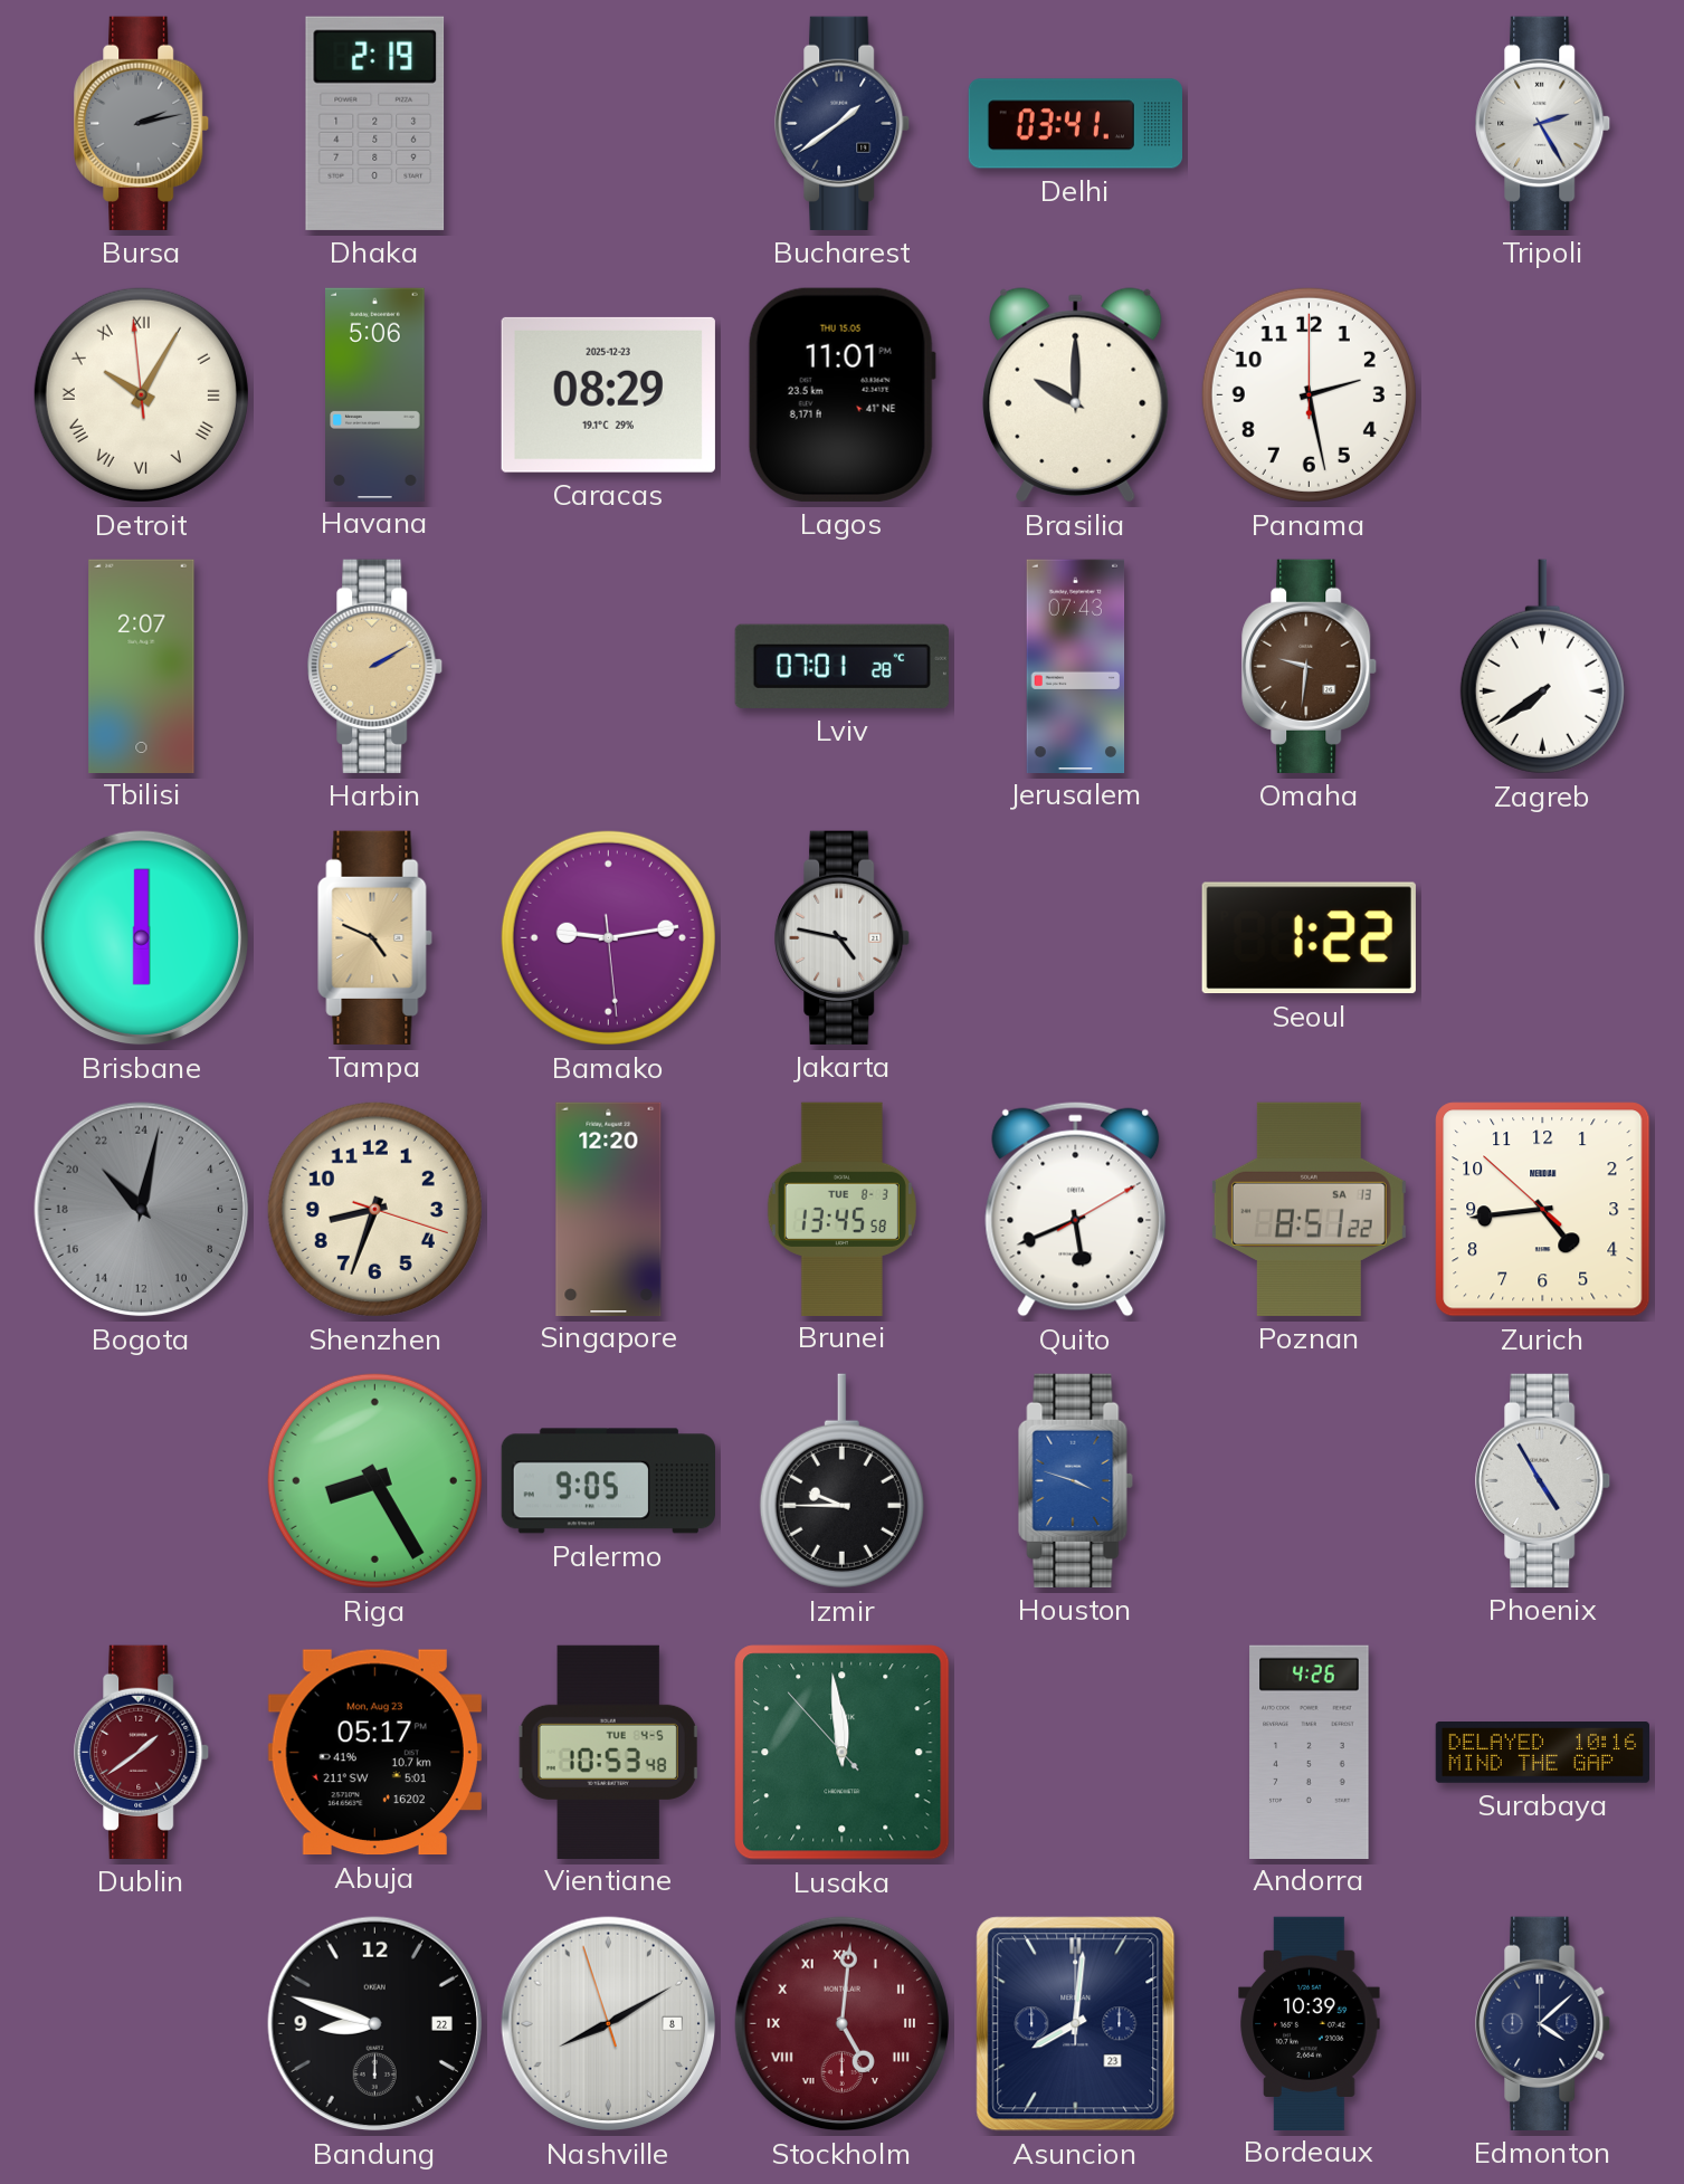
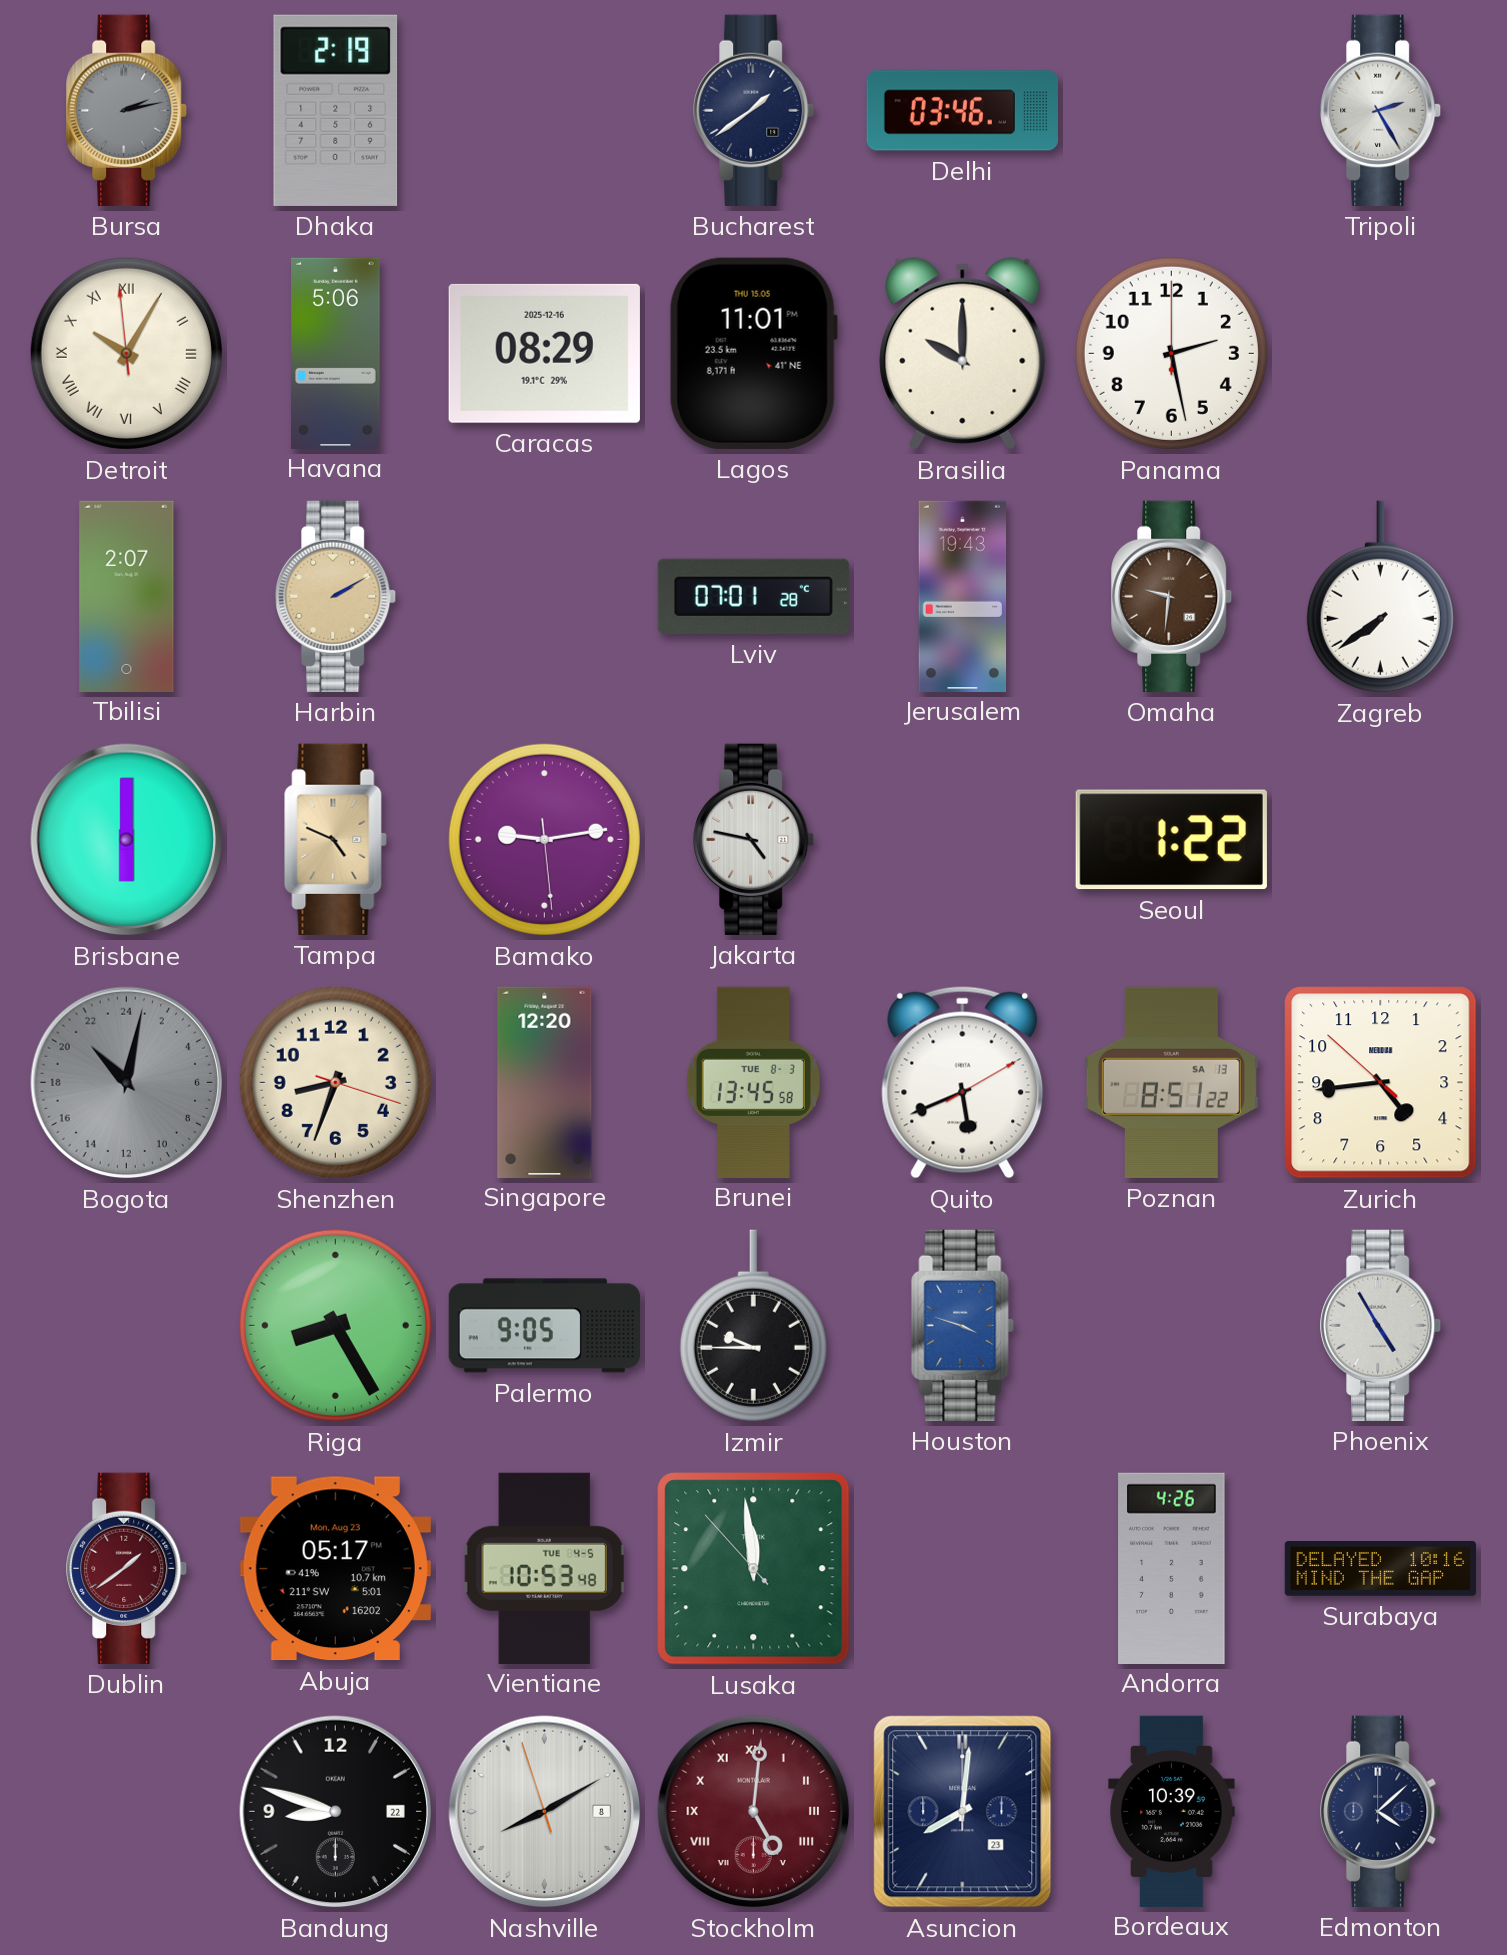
Delhi: 03:41 -> 03:46 (962, 111)
Caracas date: 2025-12-23 -> 2025-12-16 (544, 353)
Jerusalem: 07:43 -> 19:43 (963, 596)
